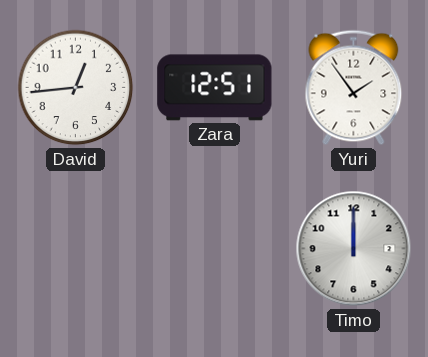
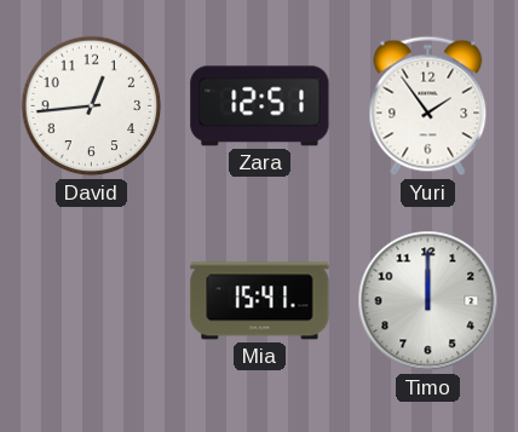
Mia: none -> 15:41 (260, 301)
